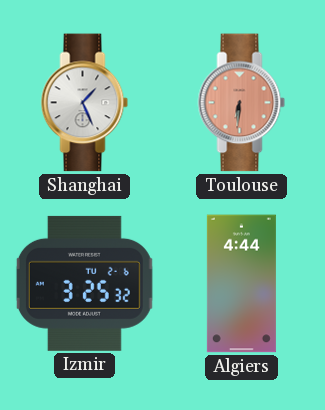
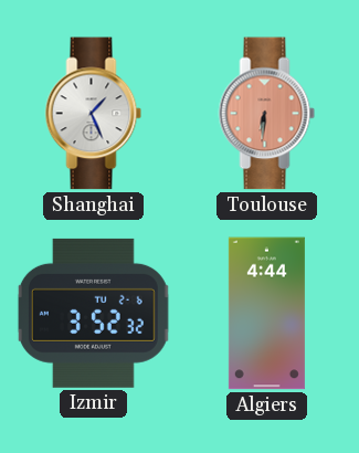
Izmir: 3:25 -> 3:52 (93, 313)
